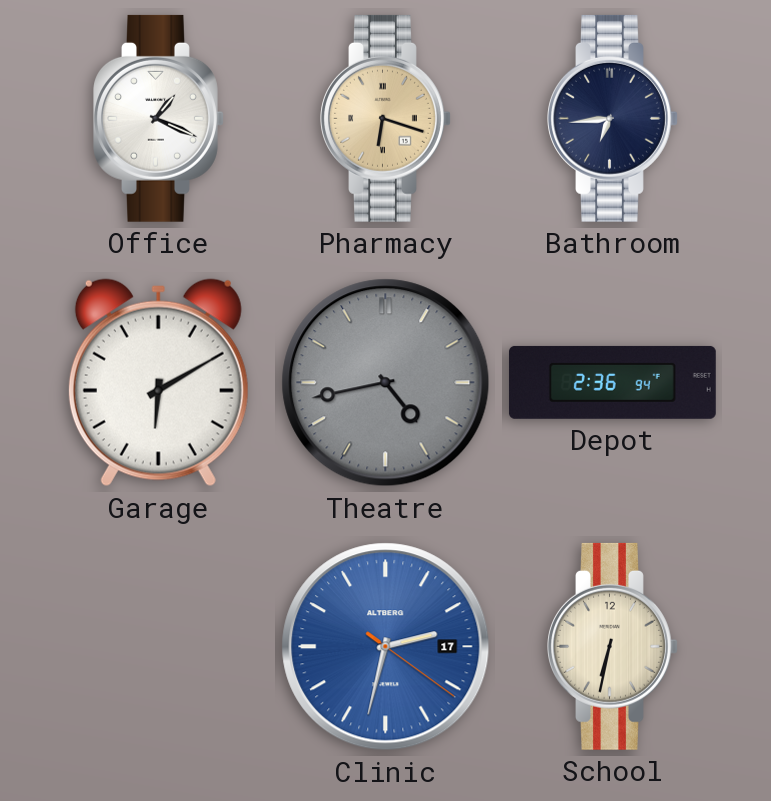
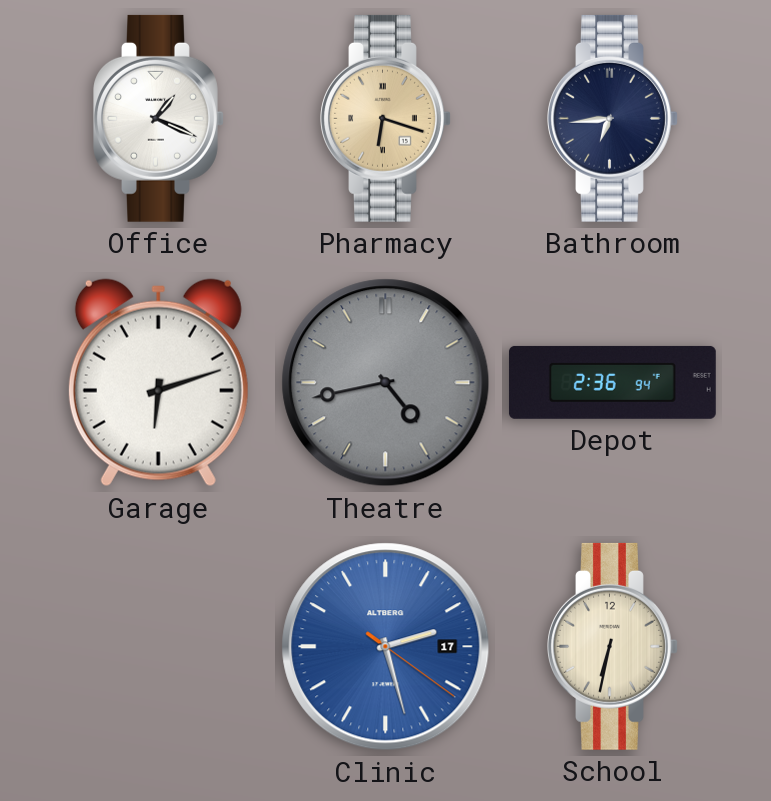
Garage: 6:10 -> 6:12 (158, 383)
Clinic: 2:32 -> 2:27 (386, 647)
